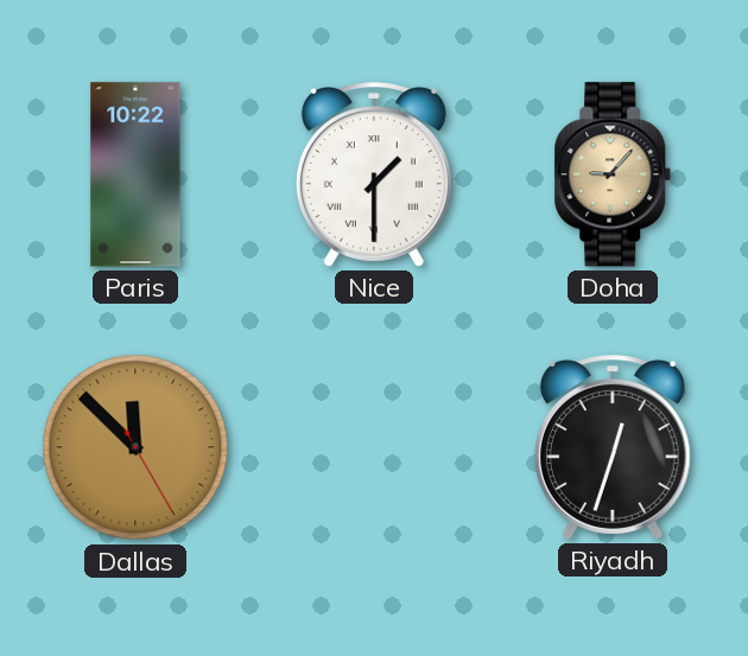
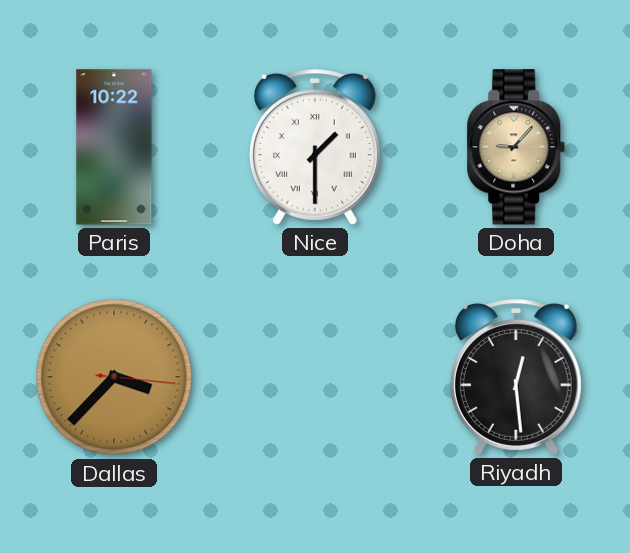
Dallas: 11:52 -> 3:37 (114, 377)
Riyadh: 12:33 -> 12:29 (516, 377)
